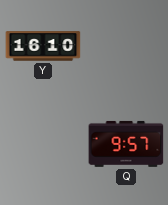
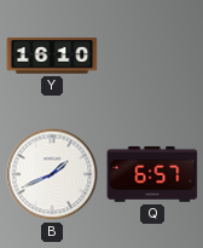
B: none -> 1:41 (52, 174)
Q: 9:57 -> 6:57 (152, 174)
